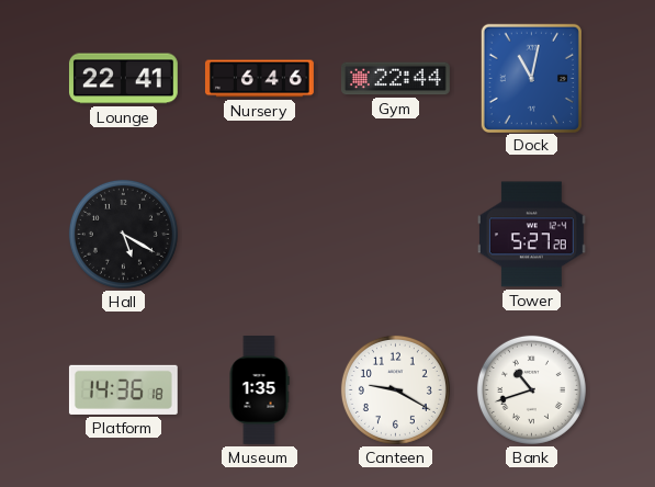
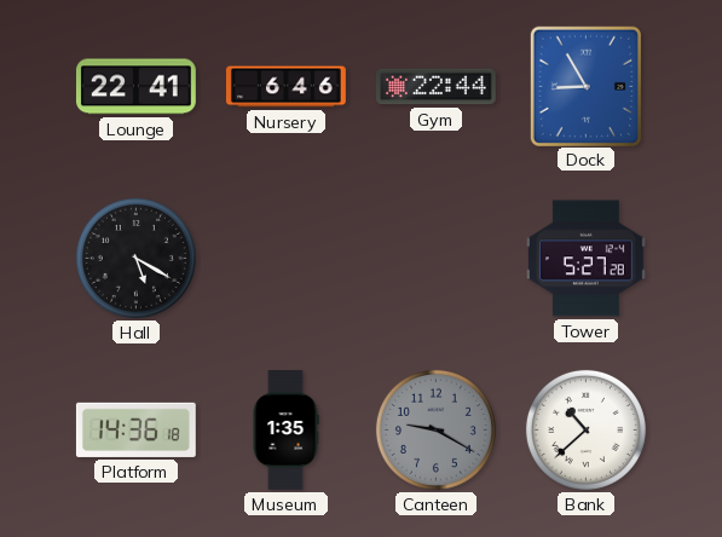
Dock: 11:02 -> 8:55 (585, 86)
Canteen dial: white -> grey (435, 429)
Bank: 10:42 -> 10:38 (585, 429)
